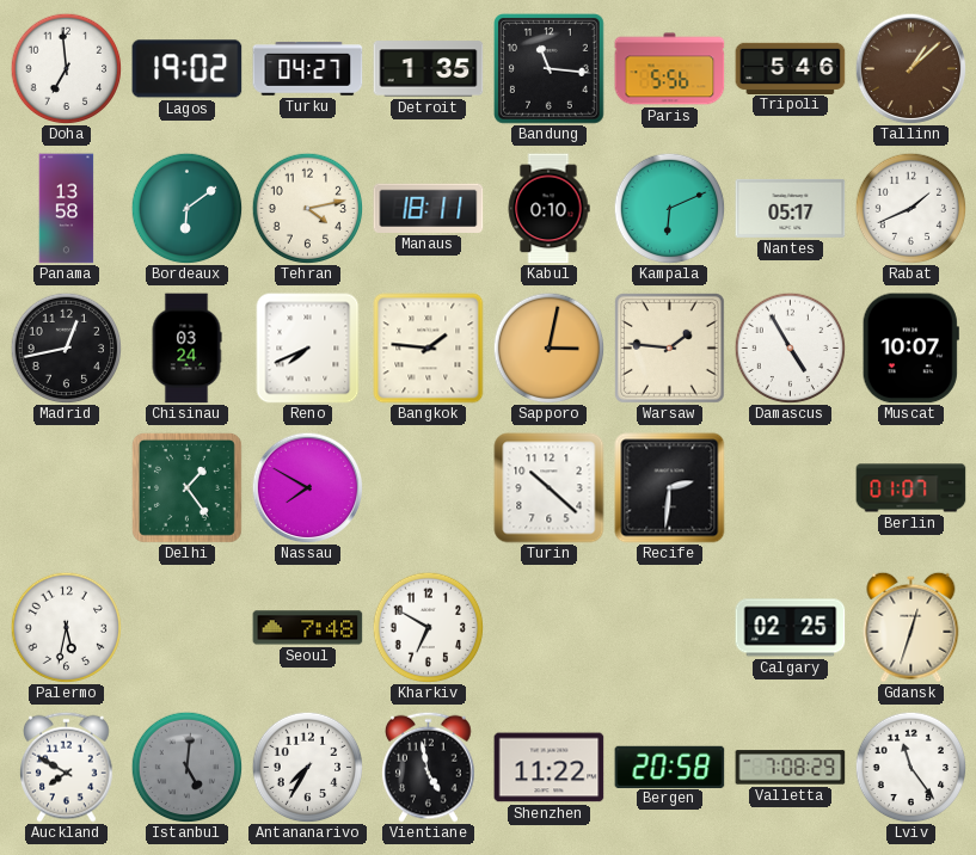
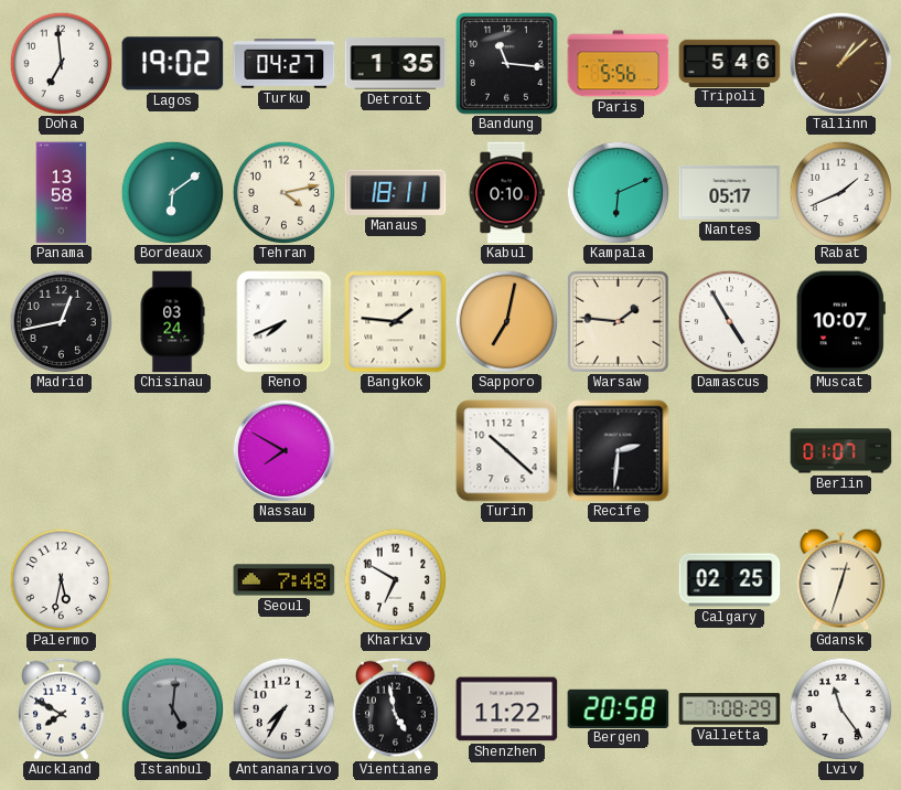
Sapporo: 3:02 -> 7:02 (506, 321)
Delhi: 1:24 -> none (186, 487)
